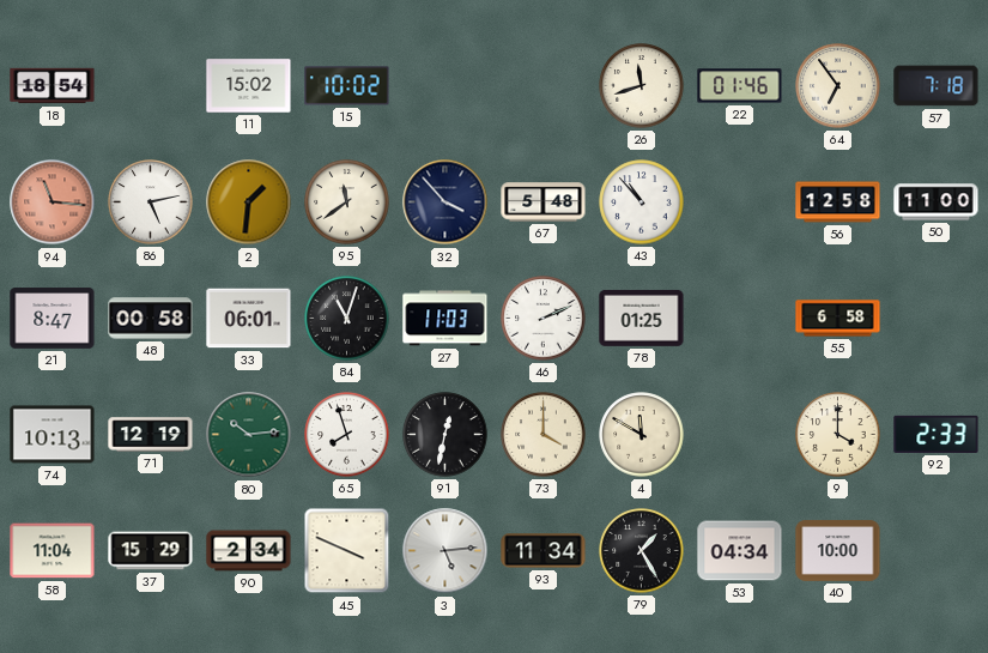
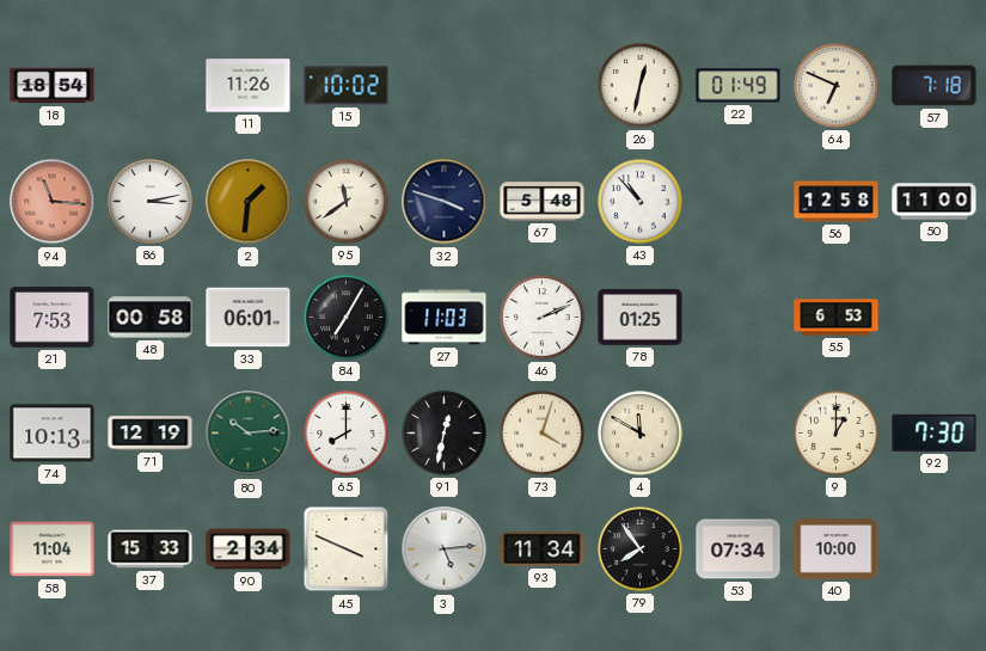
11: 15:02 -> 11:26 (249, 86)
26: 11:42 -> 12:32 (641, 86)
22: 01:46 -> 01:49 (739, 86)
64: 6:54 -> 6:49 (837, 86)
86: 5:13 -> 3:13 (151, 202)
32: 3:53 -> 3:48 (445, 202)
21: 8:47 -> 7:53 (53, 318)
84: 11:03 -> 7:05 (347, 318)
55: 6:58 -> 6:53 (837, 318)
65: 7:57 -> 8:00 (347, 434)
73: 4:00 -> 4:03 (543, 434)
9: 4:00 -> 1:00 (837, 434)
92: 2:33 -> 7:30 (935, 432)
37: 15:29 -> 15:33 (151, 549)
79: 1:25 -> 7:54 (641, 549)
53: 04:34 -> 07:34 (739, 549)
